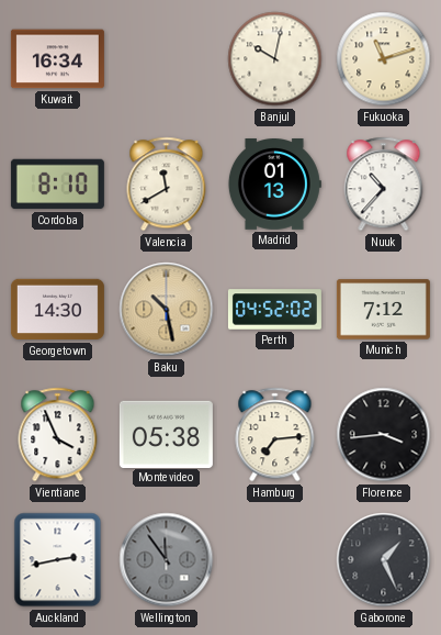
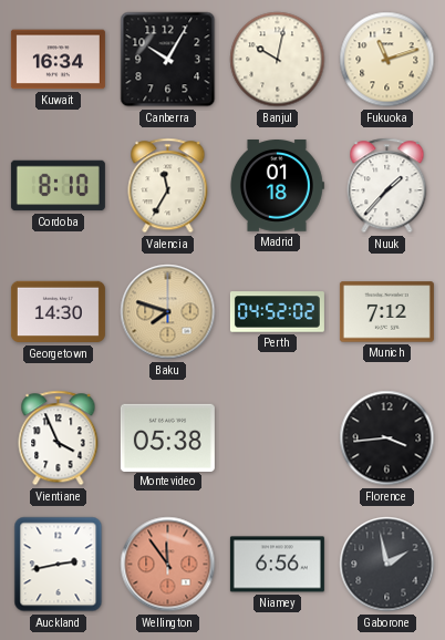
Canberra: none -> 10:05 (168, 60)
Valencia: 11:40 -> 11:35 (168, 186)
Madrid: 01:13 -> 01:18 (277, 186)
Nuuk: 10:37 -> 1:37 (387, 186)
Baku: 10:28 -> 7:48 (168, 312)
Hamburg: 7:14 -> none (275, 435)
Wellington dial: grey -> salmon (168, 565)
Niamey: none -> 6:56 (277, 565)
Gaborone: 1:26 -> 1:58 (387, 565)
